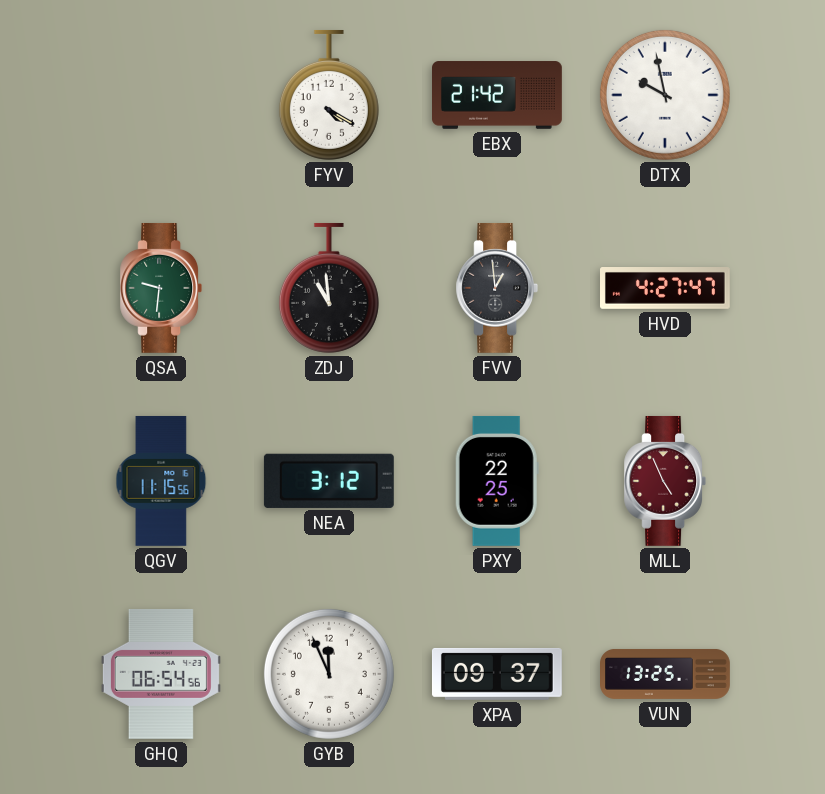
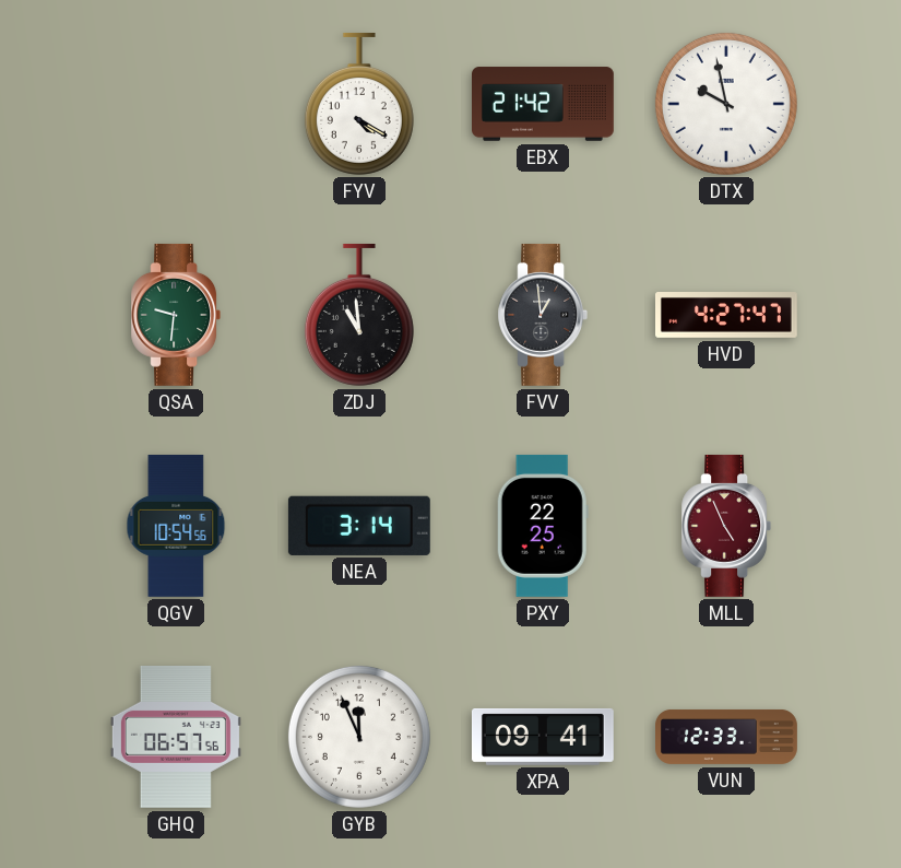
QGV: 11:15 -> 10:54 (176, 526)
NEA: 3:12 -> 3:14 (359, 526)
GHQ: 06:54 -> 06:57 (176, 737)
XPA: 09:37 -> 09:41 (543, 737)
VUN: 13:25 -> 12:33 (727, 737)
